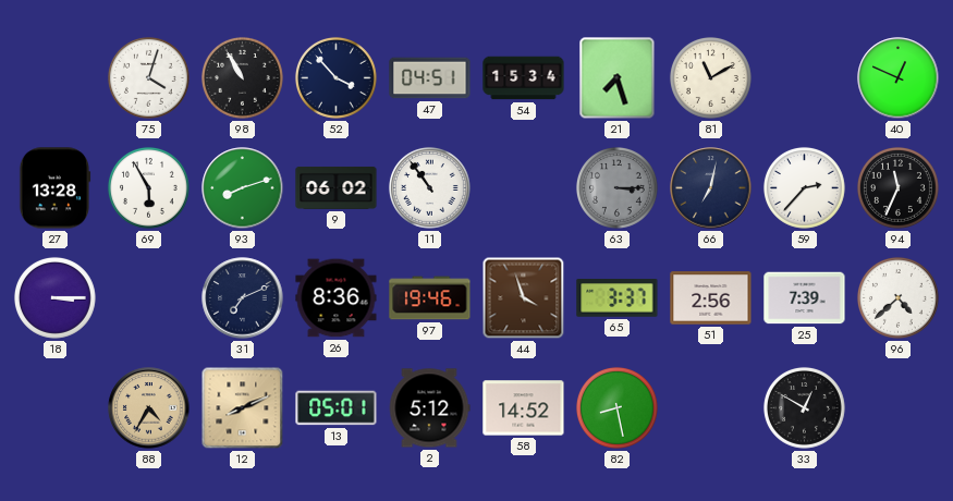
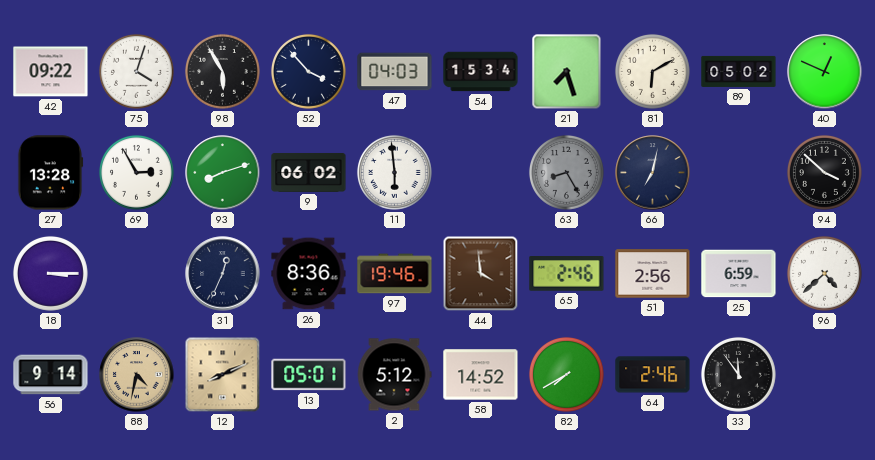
42: none -> 09:22 (51, 72)
98: 10:55 -> 5:55 (222, 71)
47: 04:51 -> 04:03 (395, 72)
81: 11:10 -> 6:10 (652, 71)
89: none -> 05:02 (739, 71)
69: 5:55 -> 2:55 (136, 172)
11: 10:54 -> 5:59 (394, 172)
63: 3:15 -> 8:25 (566, 172)
59: 2:37 -> none (804, 187)
94: 11:34 -> 3:52 (824, 172)
31: 7:11 -> 12:34 (223, 274)
44: 3:57 -> 3:59 (481, 274)
65: 3:37 -> 2:46 (567, 274)
25: 7:39 -> 6:59 (739, 274)
56: none -> 9:14 (51, 375)
88: 4:35 -> 4:32 (137, 375)
82: 8:28 -> 7:40 (566, 374)
64: none -> 2:46 (653, 375)
33: 12:50 -> 11:54 (738, 374)
